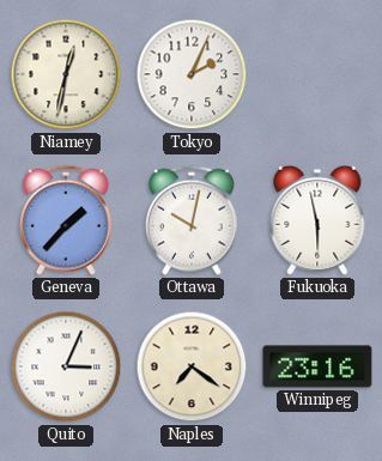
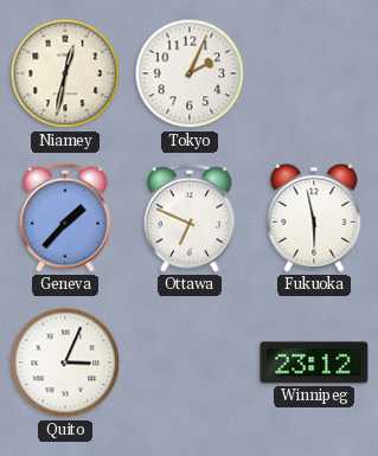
Ottawa: 10:02 -> 6:49 (190, 218)
Naples: 7:21 -> none (192, 366)
Winnipeg: 23:16 -> 23:12 (314, 362)
